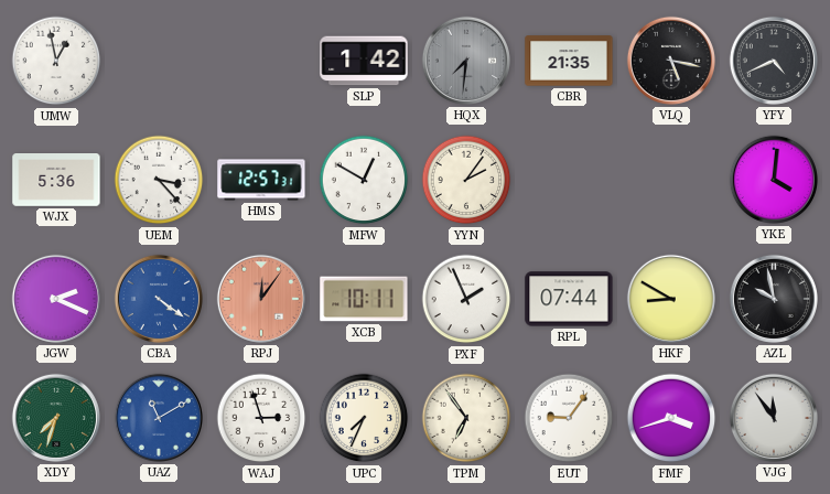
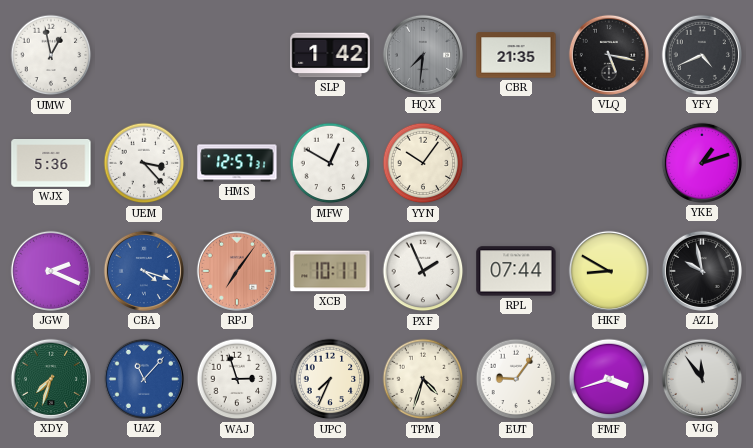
YYN: 2:06 -> 10:06 (423, 163)
YKE: 4:01 -> 1:12 (702, 163)
CBA: 4:21 -> 4:18 (144, 271)
RPJ: 12:06 -> 7:06 (237, 271)
UAZ: 11:10 -> 11:07 (144, 379)
TPM: 6:54 -> 4:33 (423, 379)
